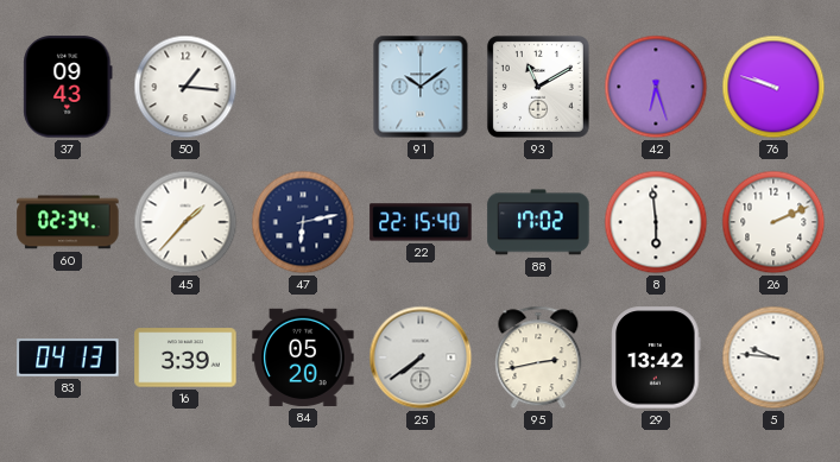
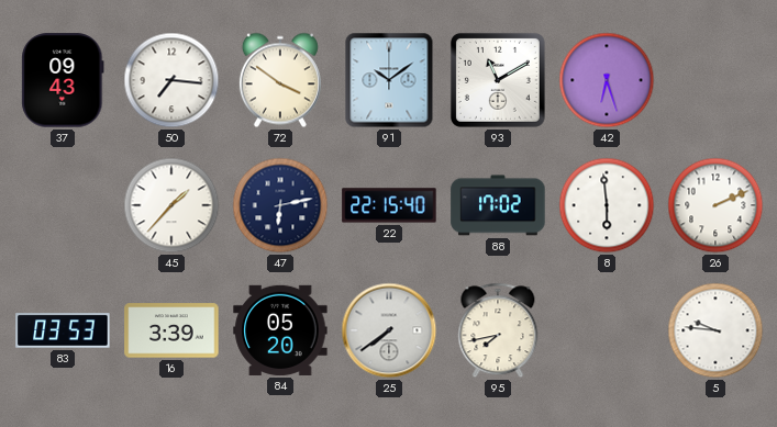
50: 1:16 -> 7:16 (171, 80)
72: none -> 3:51 (280, 80)
76: 9:48 -> none (773, 87)
60: 02:34 -> none (68, 222)
83: 04:13 -> 03:53 (63, 330)
95: 2:43 -> 7:43 (498, 330)
29: 13:42 -> none (656, 357)
